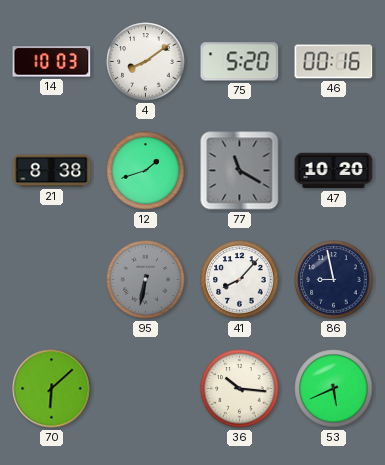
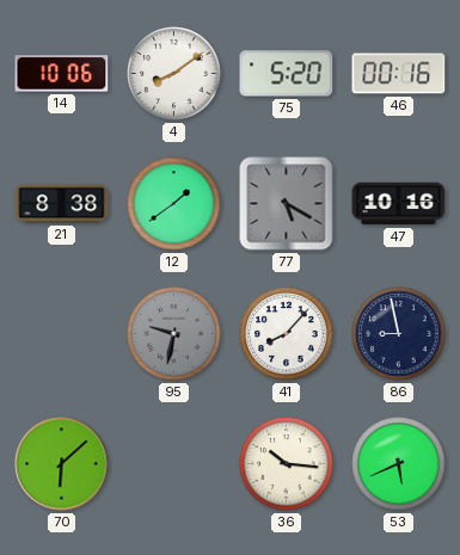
14: 10:03 -> 10:06 (62, 74)
12: 1:42 -> 1:39 (174, 204)
77: 11:20 -> 5:20 (287, 204)
47: 10:20 -> 10:16 (399, 204)
95: 6:32 -> 9:32 (174, 334)
